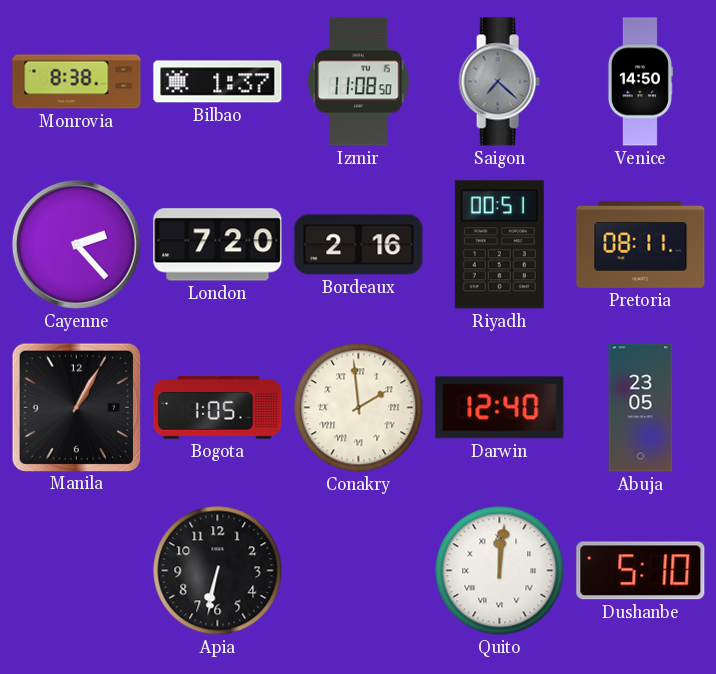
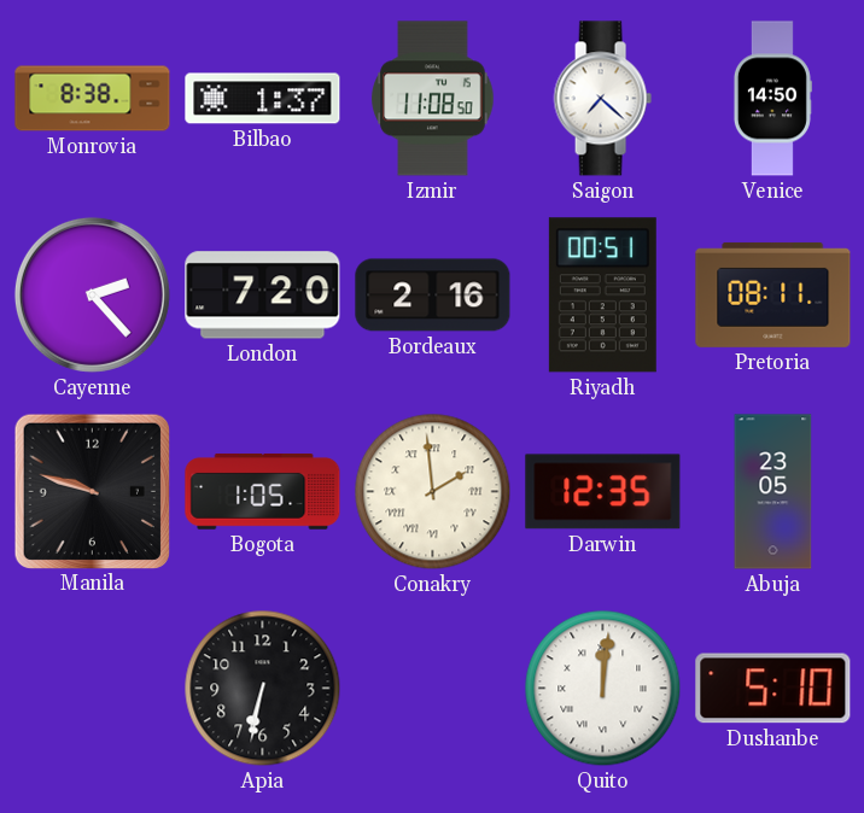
Saigon dial: grey -> white (602, 99)
Manila: 1:05 -> 9:48 (92, 491)
Darwin: 12:40 -> 12:35 (603, 492)
